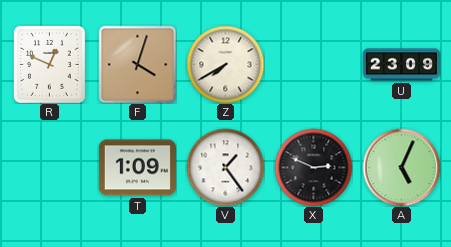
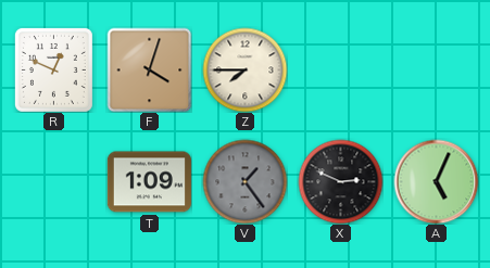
Z: 7:40 -> 7:45 (244, 69)
U: 23:09 -> none (401, 65)
V dial: white -> grey (244, 181)
